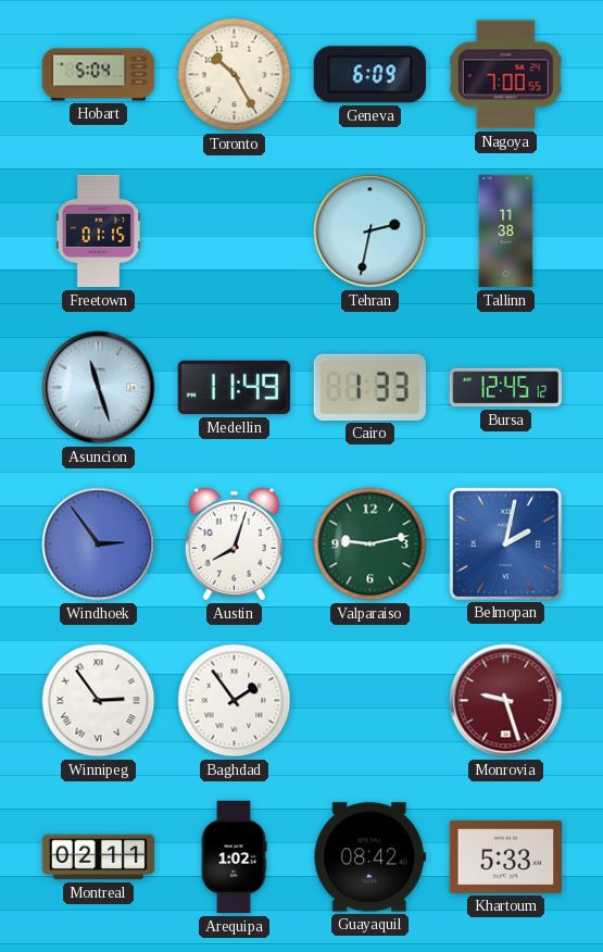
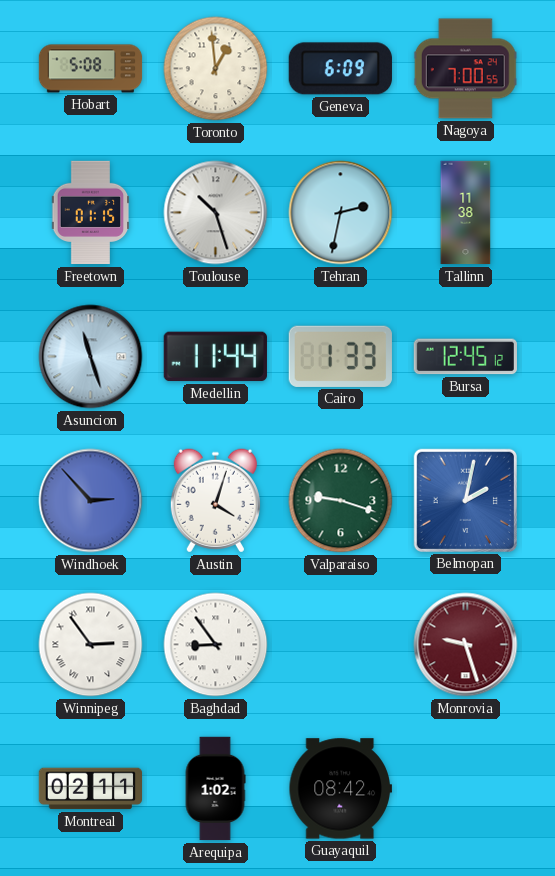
Hobart: 5:04 -> 5:08 (91, 69)
Toronto: 10:25 -> 12:59 (216, 69)
Toulouse: none -> 10:27 (216, 213)
Medellin: 11:49 -> 11:44 (215, 357)
Windhoek: 2:54 -> 2:53 (91, 501)
Austin: 8:03 -> 4:03 (215, 501)
Valparaiso: 9:13 -> 9:18 (341, 501)
Baghdad: 1:54 -> 8:54 (216, 645)
Khartoum: 5:33 -> none (505, 856)
